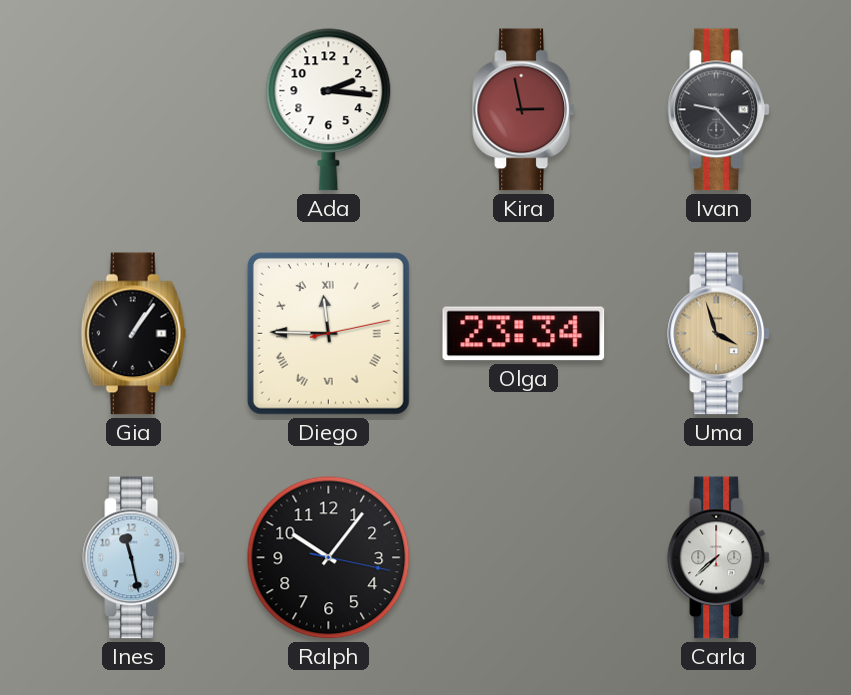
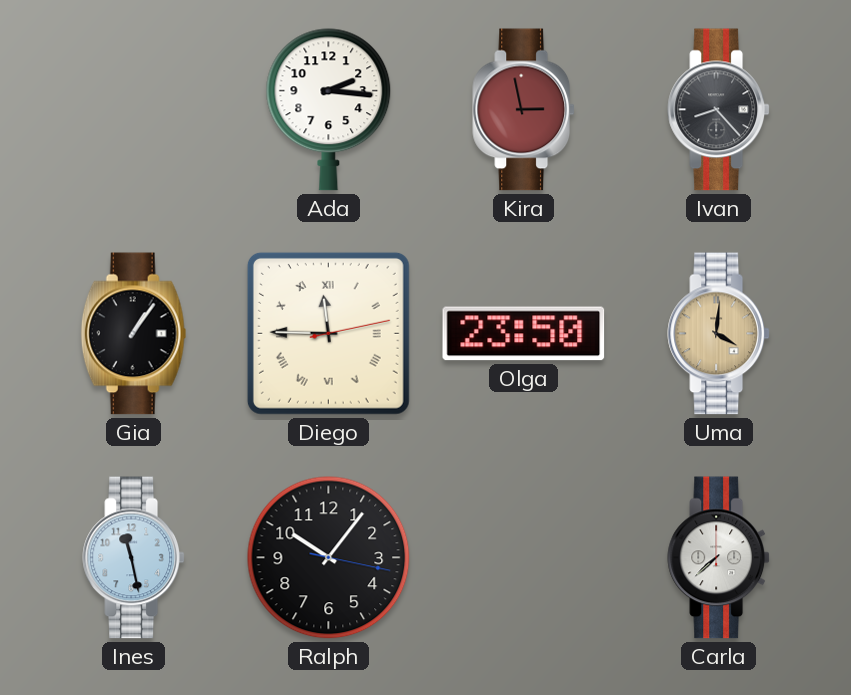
Ivan: 9:23 -> 8:23 (718, 110)
Olga: 23:34 -> 23:50 (524, 334)
Uma: 3:57 -> 4:01 (718, 334)
